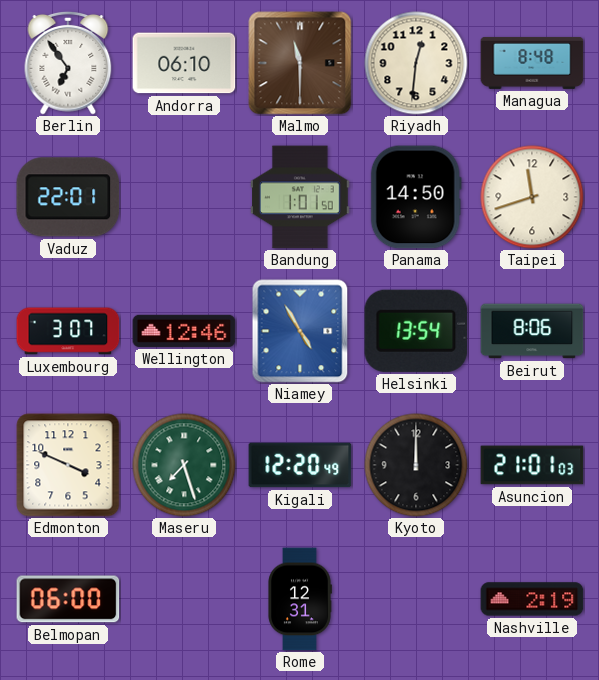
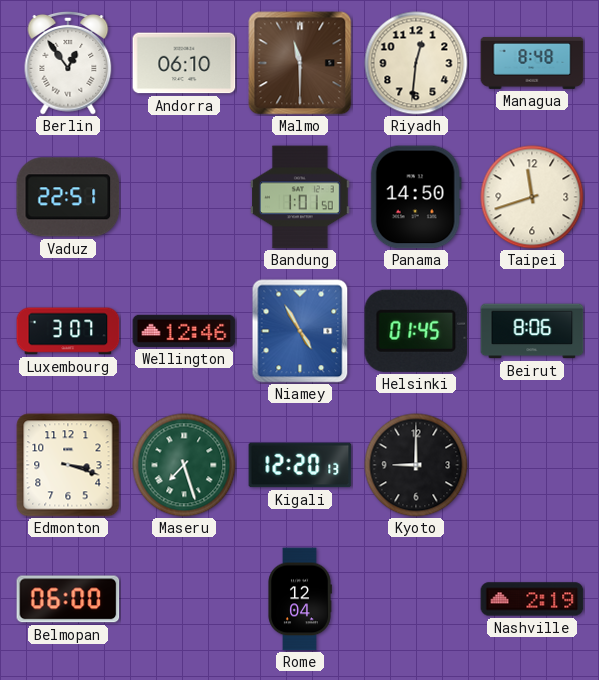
Berlin: 6:54 -> 12:54 (68, 63)
Vaduz: 22:01 -> 22:51 (68, 197)
Helsinki: 13:54 -> 01:45 (416, 331)
Edmonton: 3:49 -> 3:18 (68, 465)
Kigali: 12:20:49 -> 12:20:13 (300, 465)
Kyoto: 12:00 -> 9:00 (416, 465)
Asuncion: 21:01 -> none (532, 465)
Rome: 12:31 -> 12:04 (300, 599)
